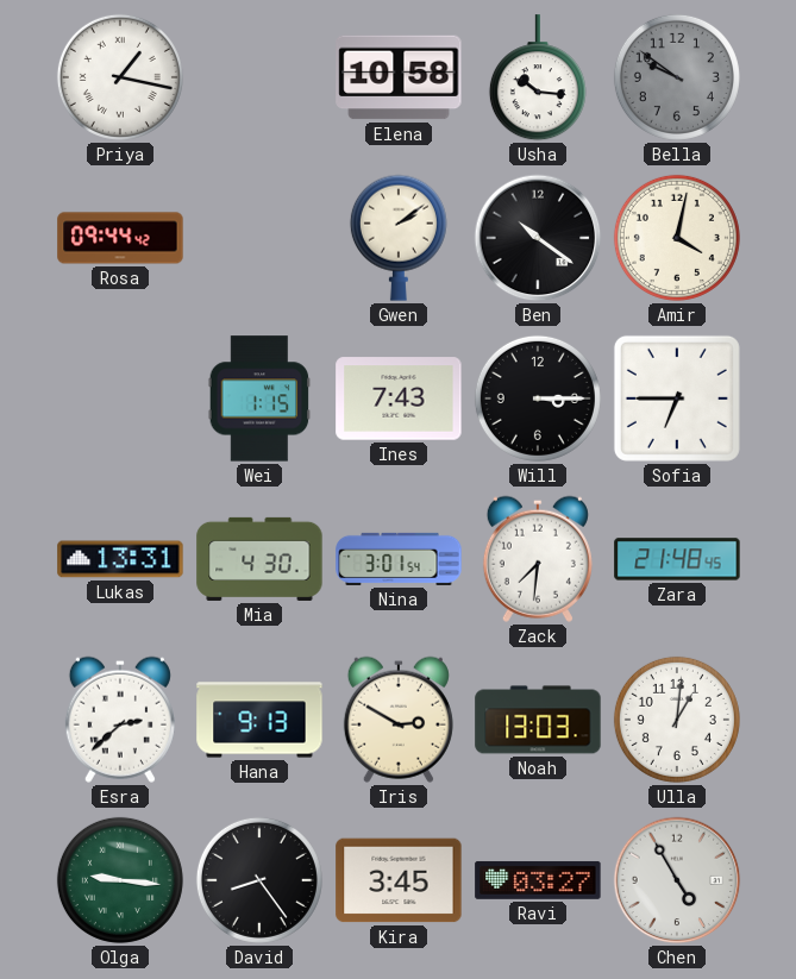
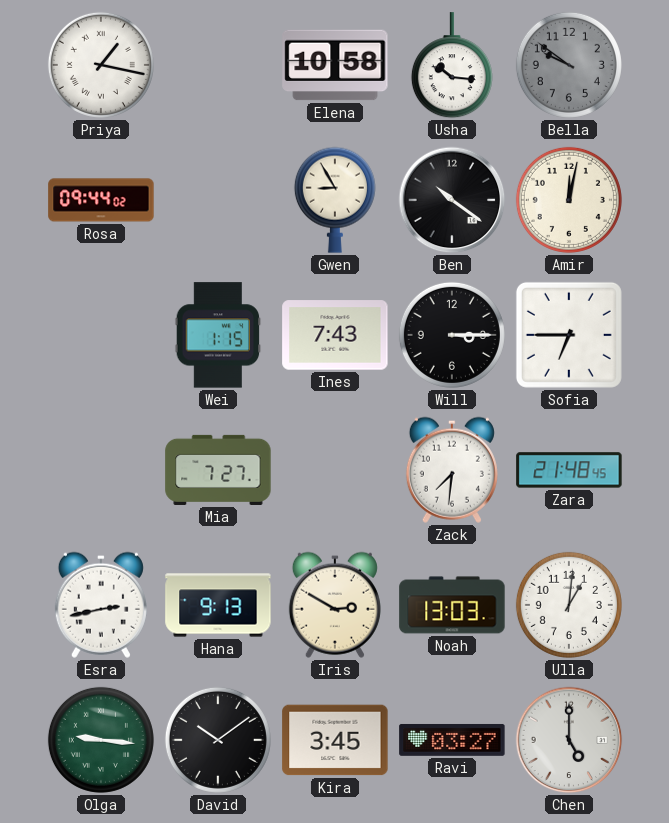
Rosa: 09:44:42 -> 09:44:02 (101, 200)
Gwen: 2:09 -> 8:55 (335, 200)
Amir: 4:02 -> 12:02 (569, 200)
Lukas: 13:31 -> none (120, 559)
Mia: 4:30 -> 7:27 (218, 470)
Nina: 3:01 -> none (399, 559)
Esra: 2:38 -> 2:43 (101, 605)
David: 8:24 -> 10:09 (218, 740)
Chen: 4:55 -> 5:00 (569, 740)
